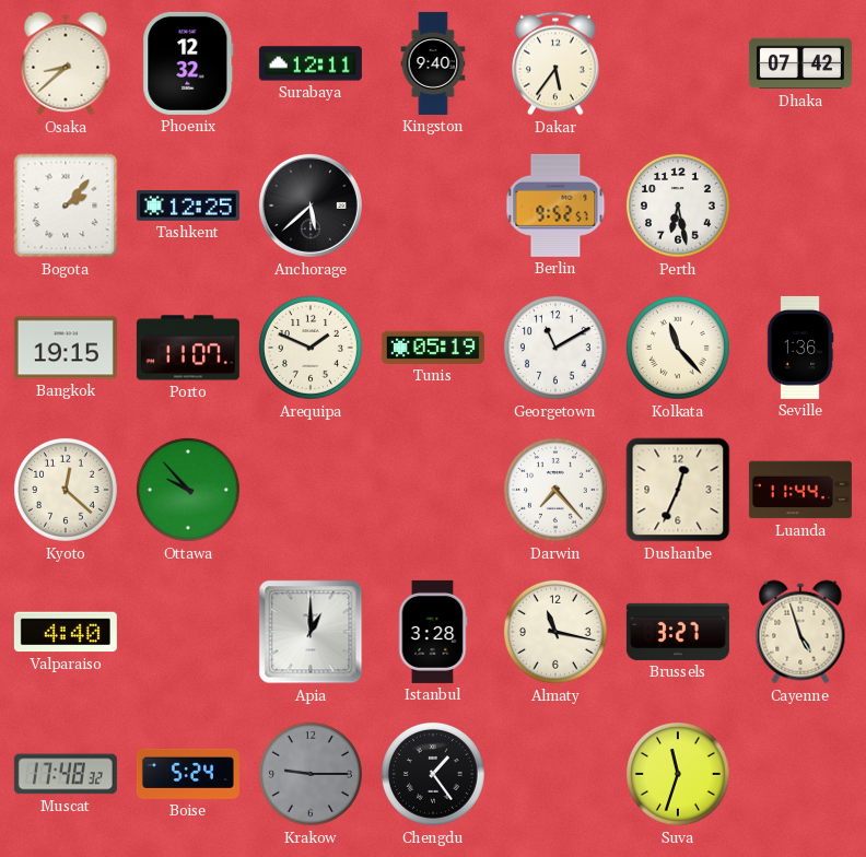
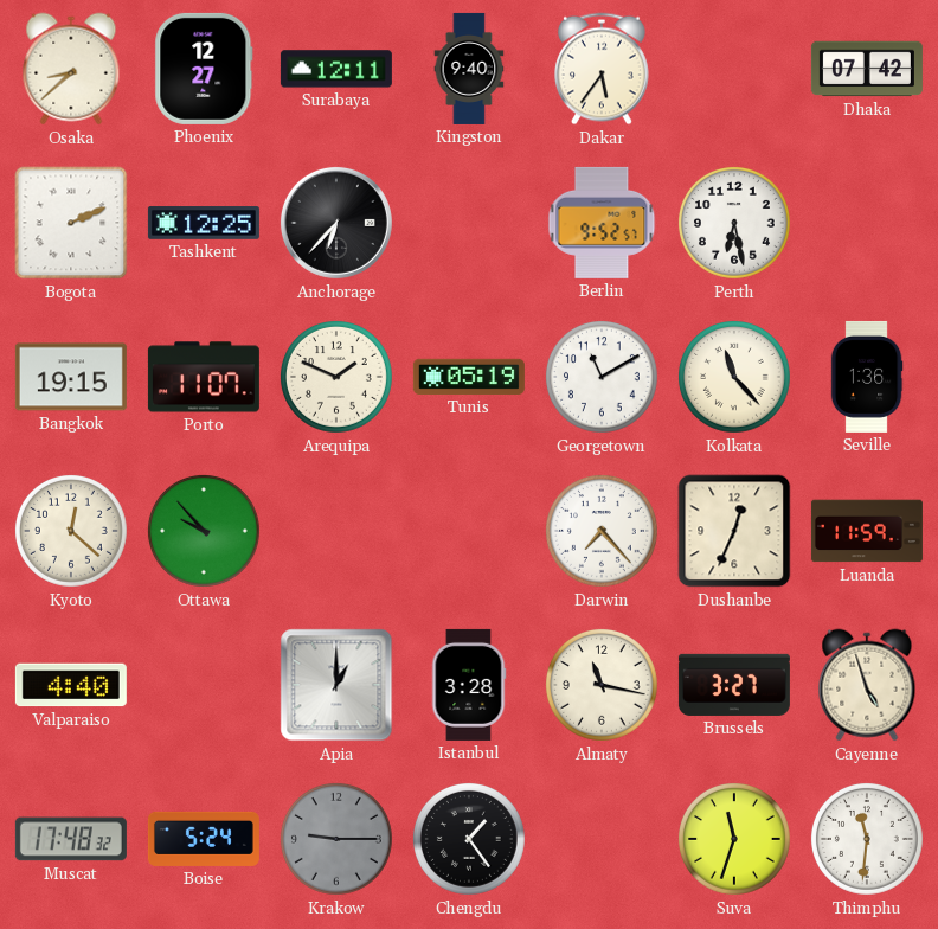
Phoenix: 12:32 -> 12:27 (204, 69)
Bogota: 2:07 -> 2:11 (71, 223)
Anchorage: 5:38 -> 6:37 (336, 223)
Luanda: 11:44 -> 11:59 (867, 531)
Thimphu: none -> 11:31 (868, 840)
